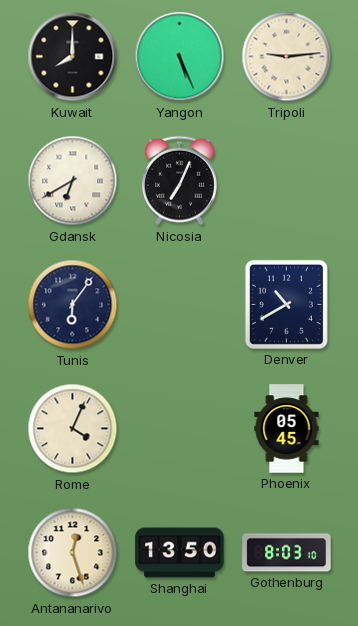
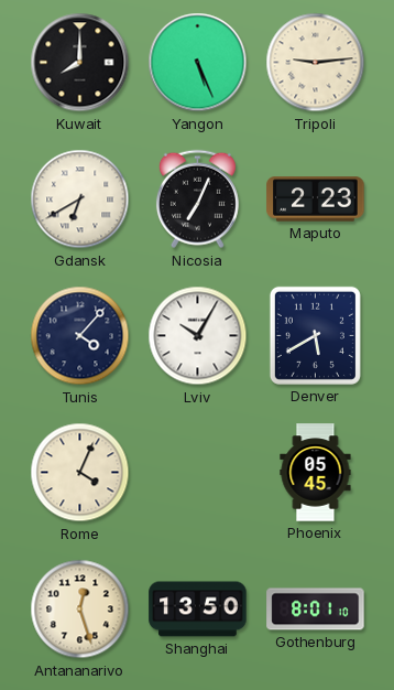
Maputo: none -> 2:23 (316, 200)
Tunis: 6:06 -> 4:07 (80, 336)
Lviv: none -> 10:05 (198, 336)
Denver: 10:40 -> 5:40 (315, 335)
Gothenburg: 8:03 -> 8:01 (316, 610)
